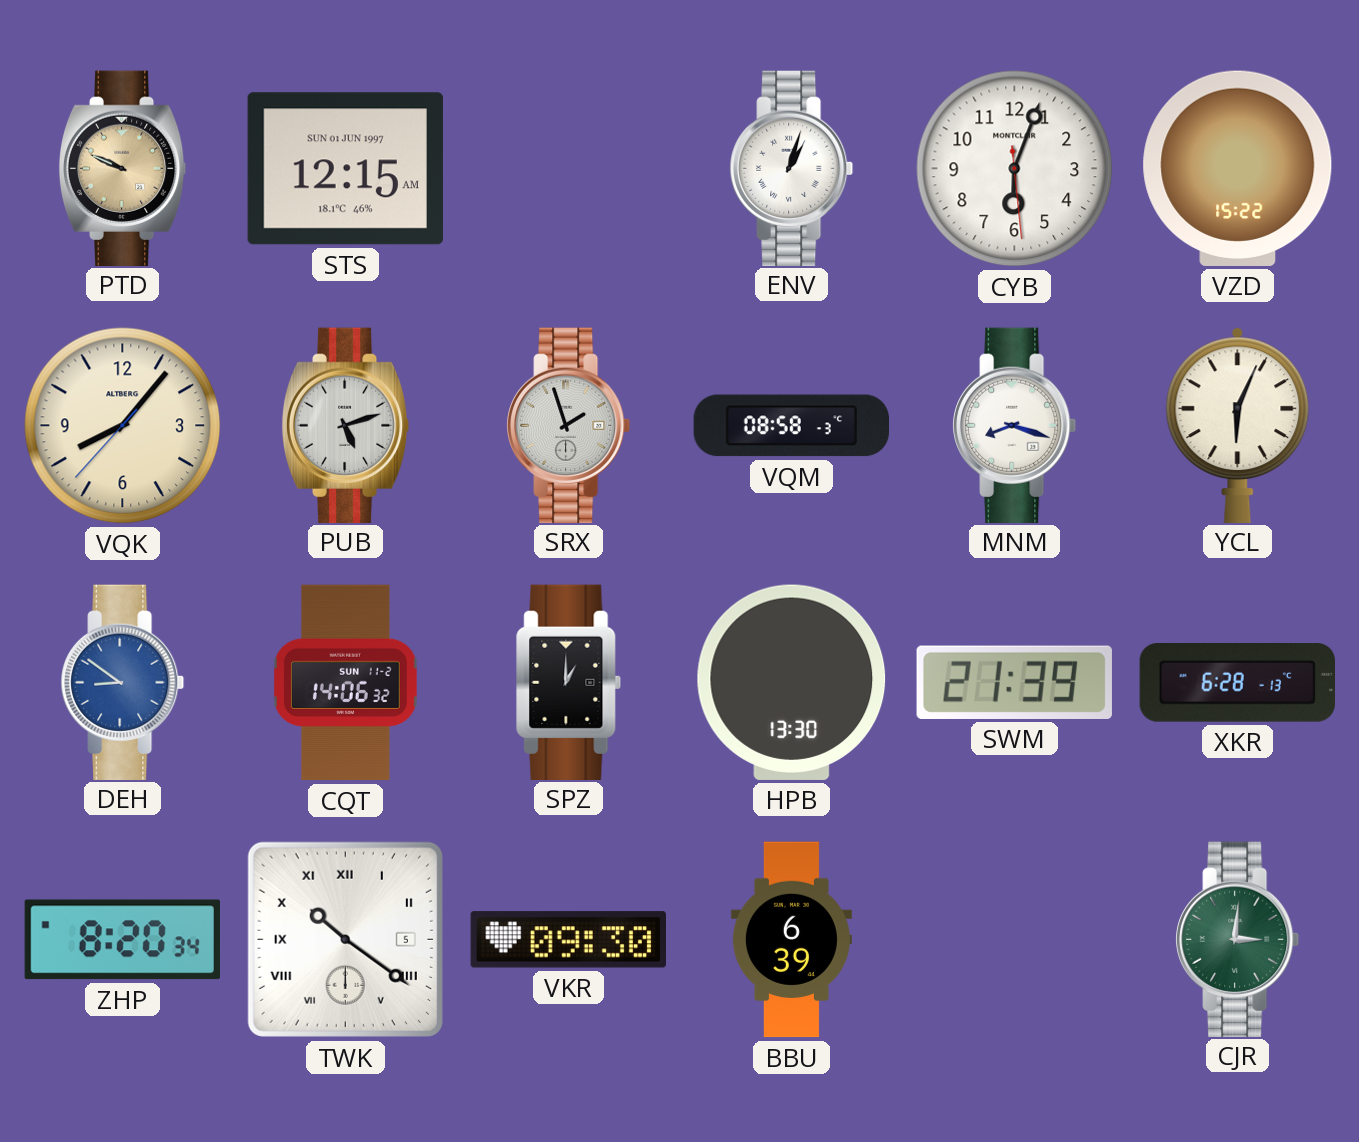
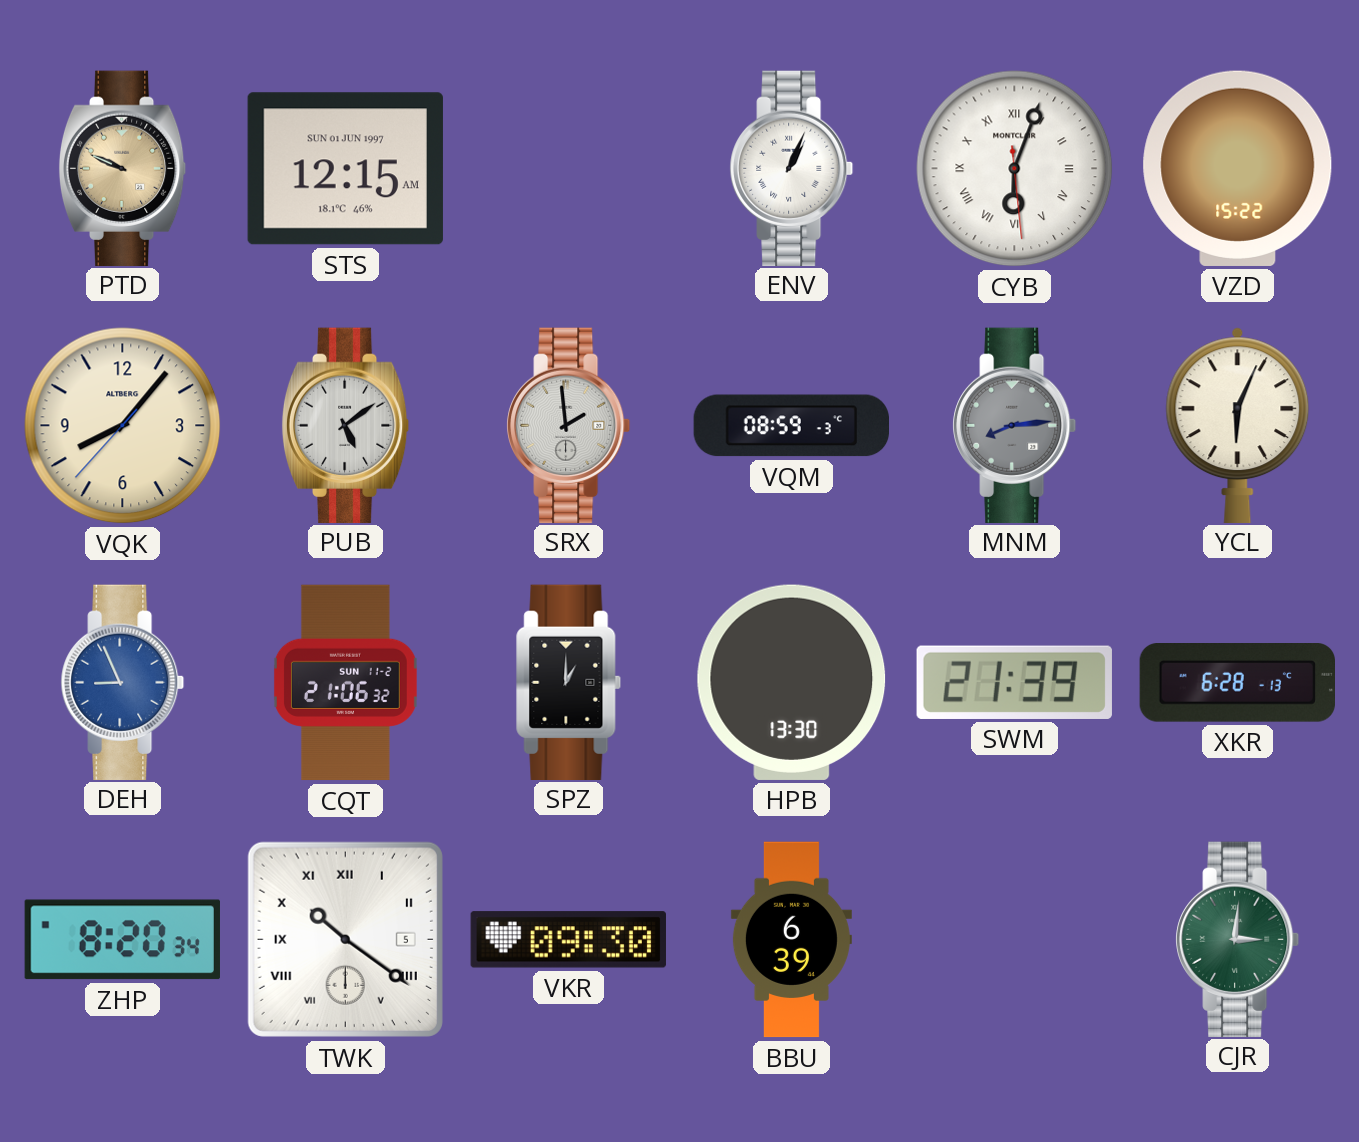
ENV: 1:03 -> 1:04 (792, 168)
CYB numerals: Arabic -> Roman (1015, 169)
PUB: 5:12 -> 5:09 (346, 425)
SRX: 1:57 -> 1:59 (569, 425)
VQM: 08:58 -> 08:59 (791, 426)
MNM: 8:18 -> 8:14 (1015, 425)
MNM dial: white -> grey (1015, 425)
DEH: 8:51 -> 8:56 (123, 682)
CQT: 14:06 -> 21:06 (345, 683)
